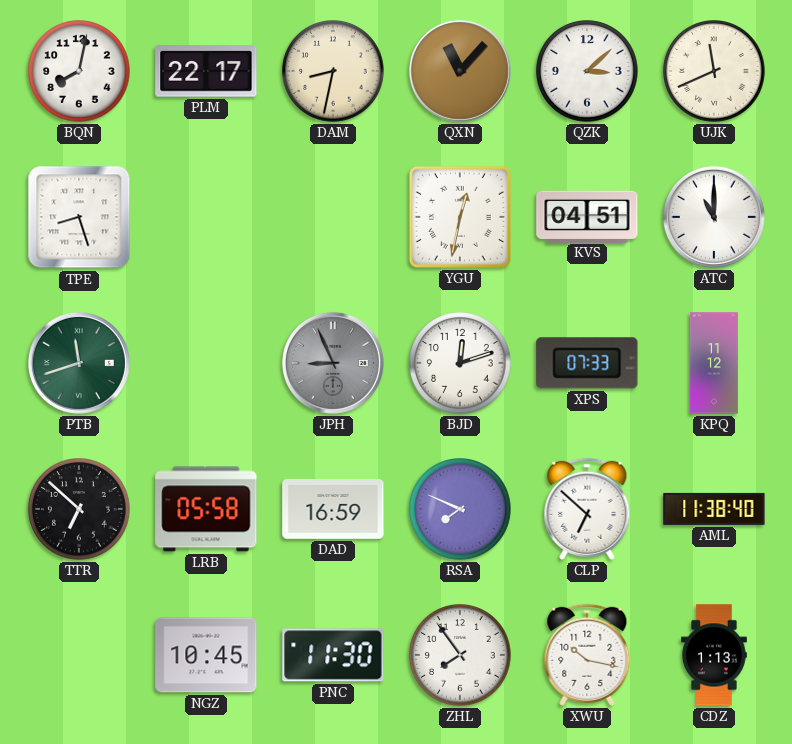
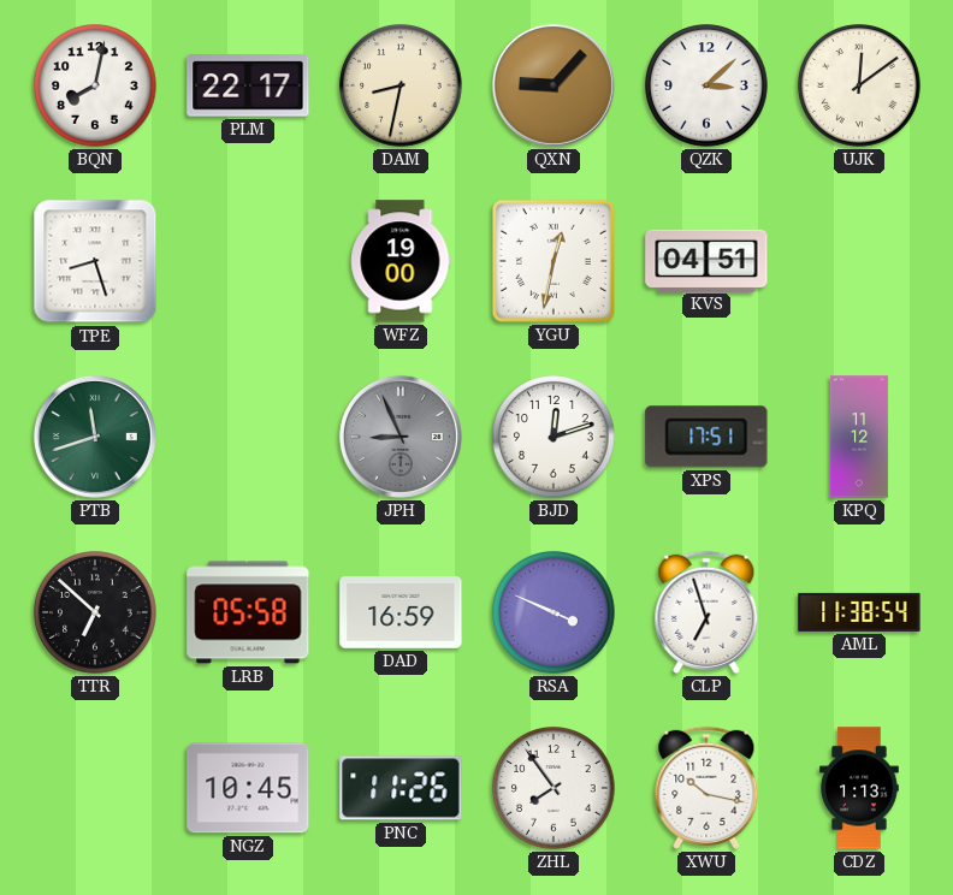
QXN: 11:07 -> 9:07 (554, 85)
UJK: 11:41 -> 12:09 (859, 85)
WFZ: none -> 19:00 (401, 261)
ATC: 11:00 -> none (714, 217)
XPS: 07:33 -> 17:51 (706, 437)
RSA: 7:49 -> 3:49 (554, 612)
CLP: 6:52 -> 6:57 (706, 612)
AML: 11:38:40 -> 11:38:54 (859, 612)
PNC: 11:30 -> 11:26 (401, 788)
